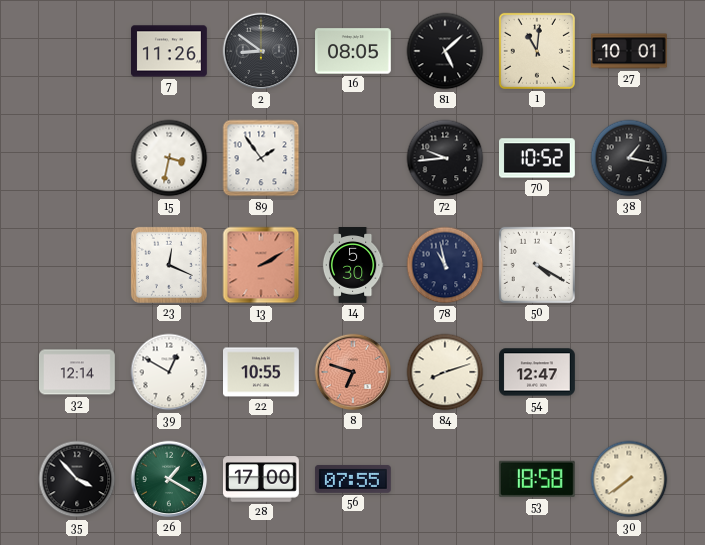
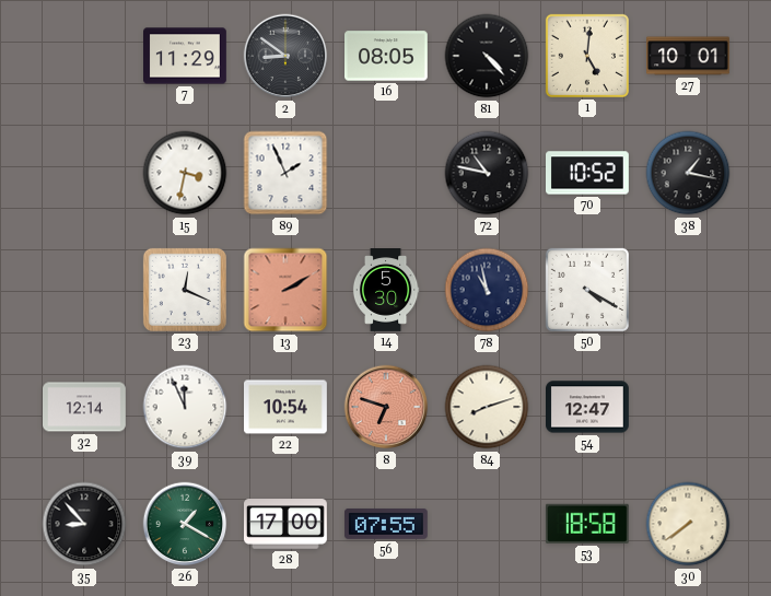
7: 11:26 -> 11:29 (186, 56)
81: 5:08 -> 4:23 (487, 56)
1: 11:01 -> 5:01 (587, 56)
89: 1:54 -> 1:56 (285, 173)
72: 9:44 -> 10:47 (487, 173)
39: 12:50 -> 11:56 (185, 407)
22: 10:55 -> 10:54 (287, 407)
35: 3:53 -> 8:53 (84, 524)
